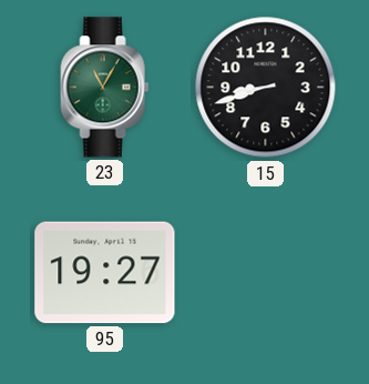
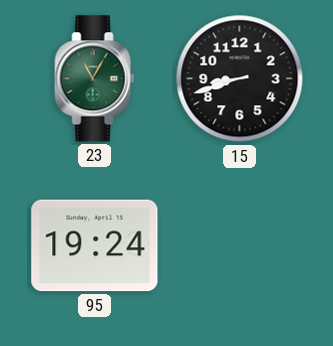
95: 19:27 -> 19:24 (95, 246)
